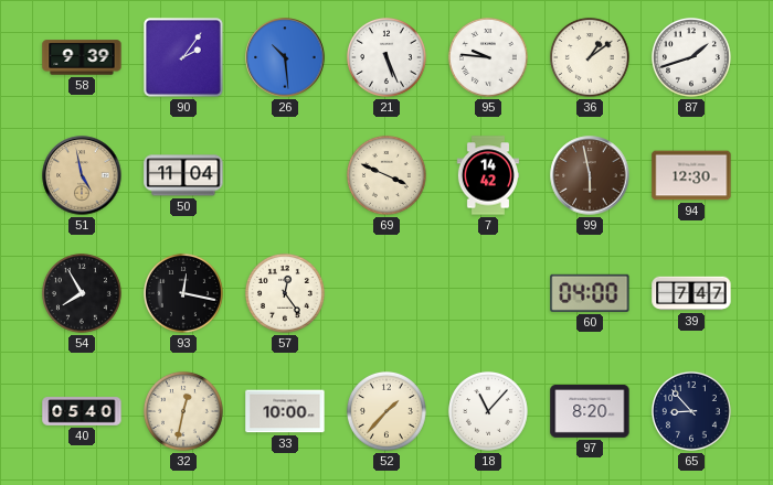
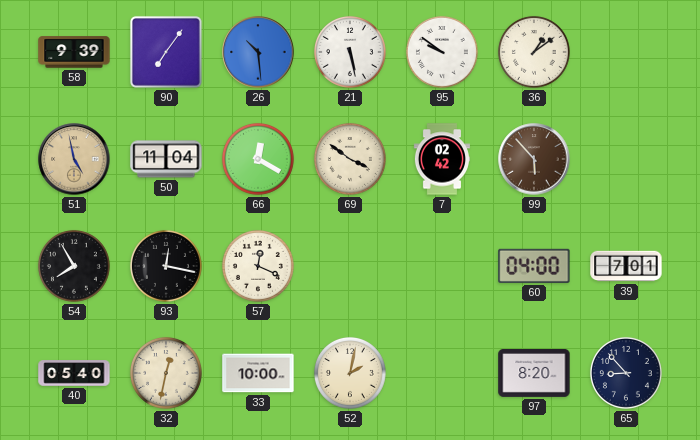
90: 2:06 -> 7:06 (166, 52)
21: 5:26 -> 5:28 (350, 52)
95: 9:46 -> 9:51 (442, 52)
87: 1:42 -> none (691, 57)
66: none -> 12:20 (258, 159)
69: 3:49 -> 3:51 (350, 159)
7: 14:42 -> 02:42 (442, 159)
99: 5:58 -> 5:53 (534, 159)
94: 12:30 -> none (691, 175)
57: 12:24 -> 12:19 (258, 266)
39: 7:47 -> 7:01 (626, 266)
52: 1:37 -> 2:02 (350, 373)
18: 11:07 -> none (488, 411)
